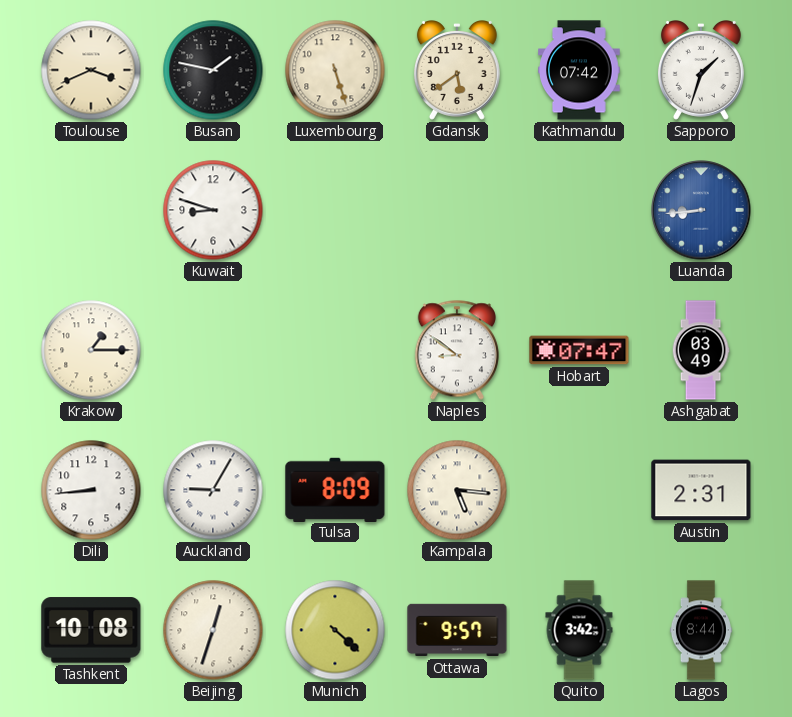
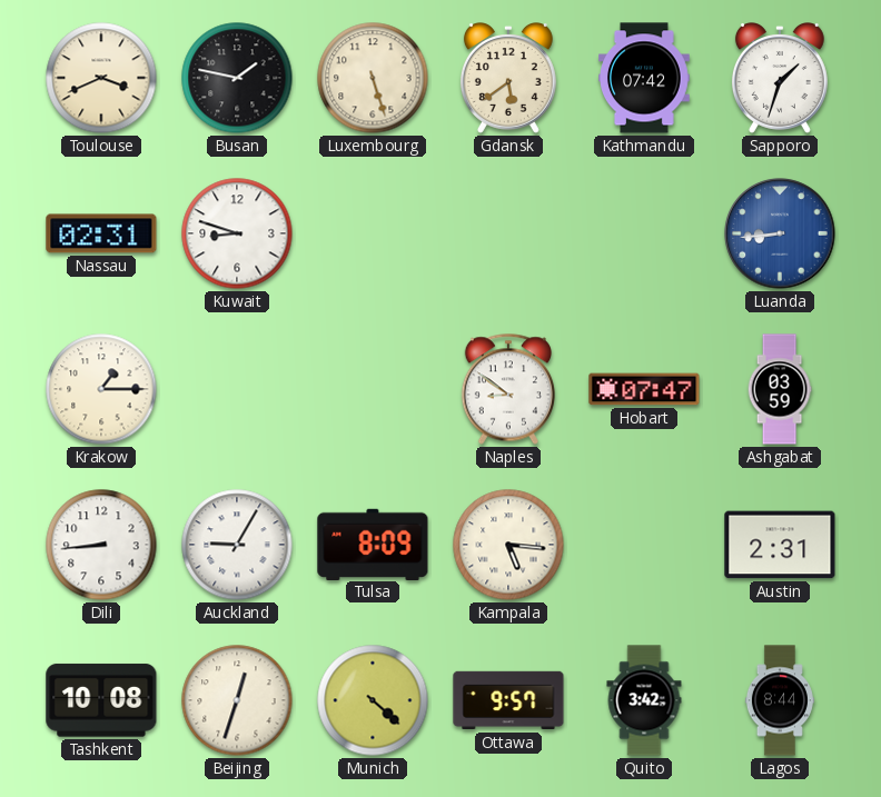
Nassau: none -> 02:31 (101, 233)
Ashgabat: 03:49 -> 03:59 (780, 389)
